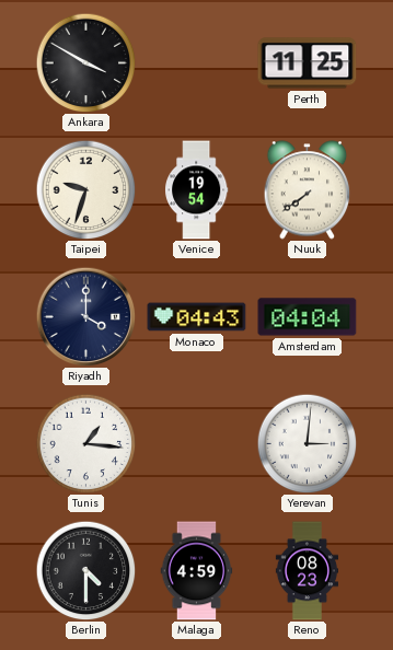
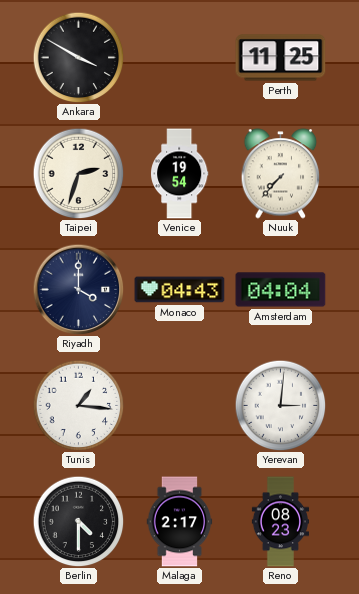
Taipei: 9:33 -> 2:33 (78, 173)
Nuuk: 7:39 -> 7:37 (281, 174)
Malaga: 4:59 -> 2:17 (180, 522)
